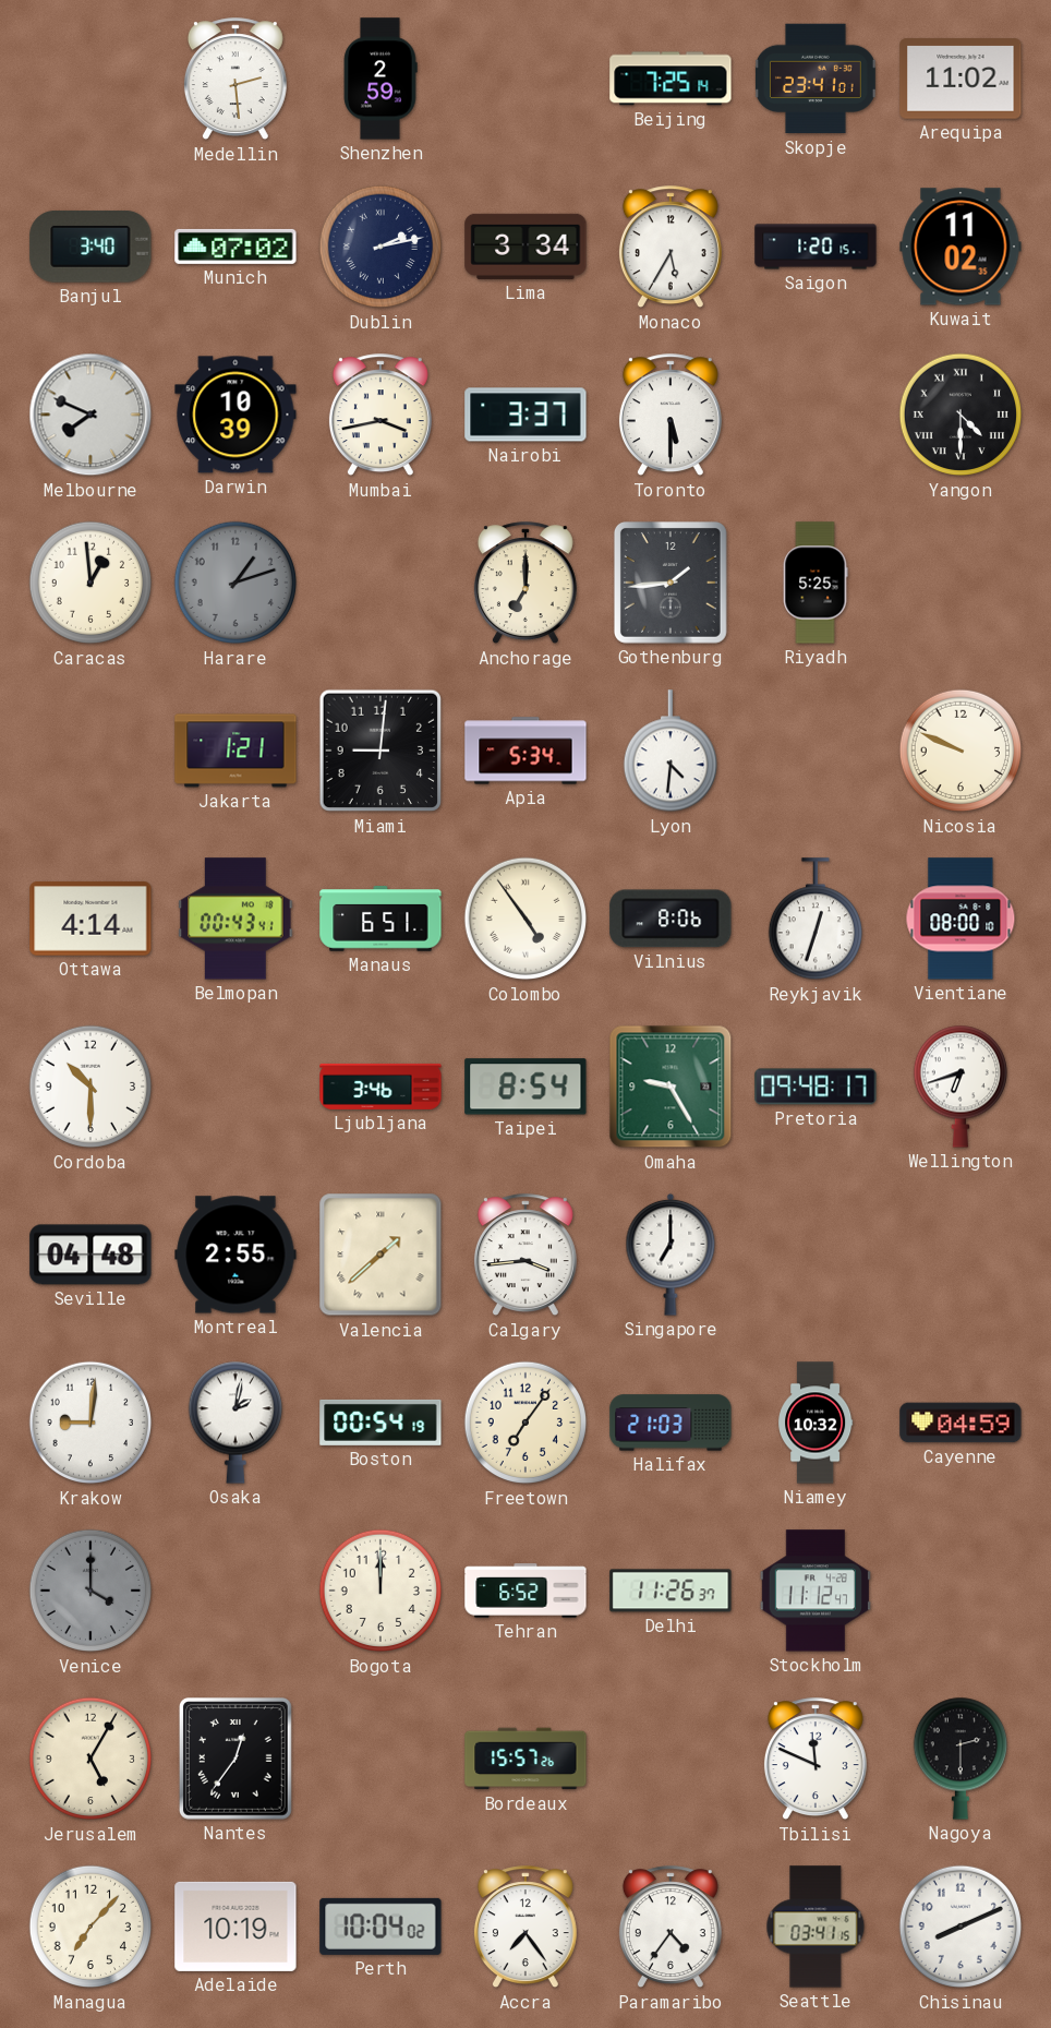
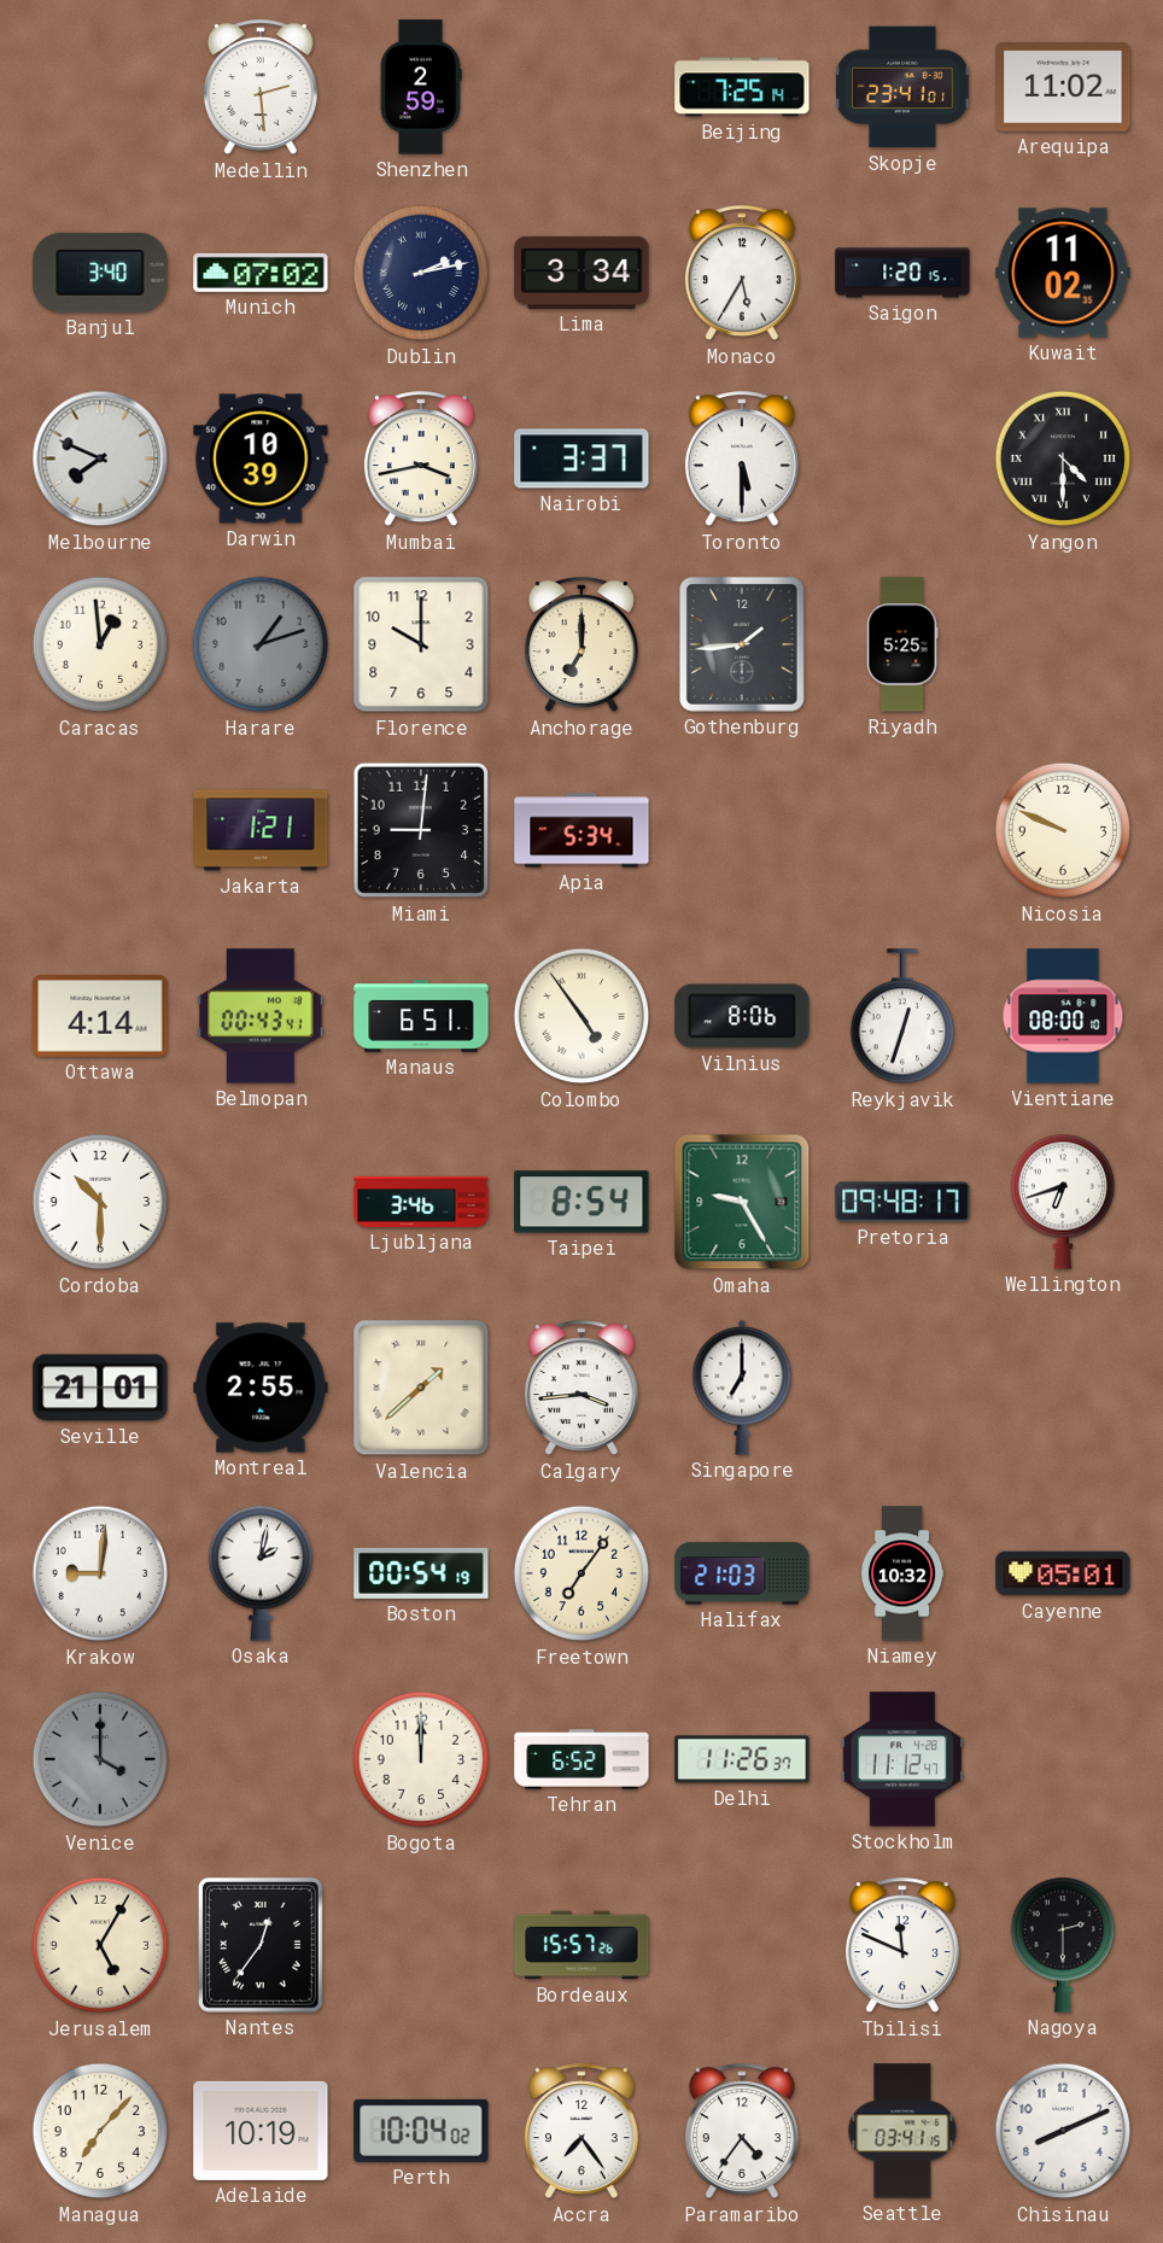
Florence: none -> 10:00 (421, 644)
Lyon: 4:31 -> none (669, 752)
Seville: 04:48 -> 21:01 (100, 1388)
Cayenne: 04:59 -> 05:01 (1063, 1573)
